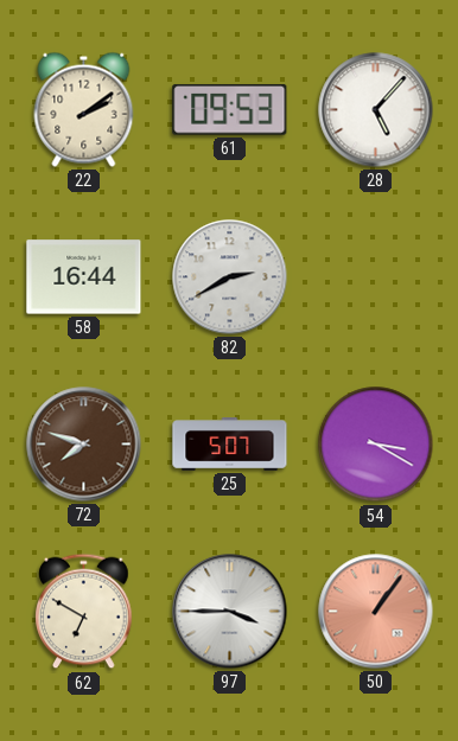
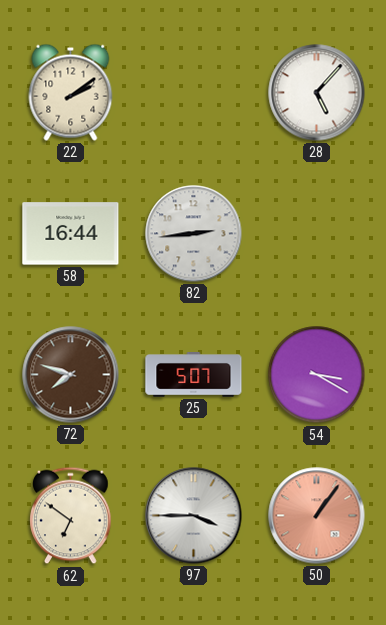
61: 09:53 -> none (230, 109)
82: 2:40 -> 2:44 (194, 234)
62: 6:50 -> 6:51 (71, 516)
